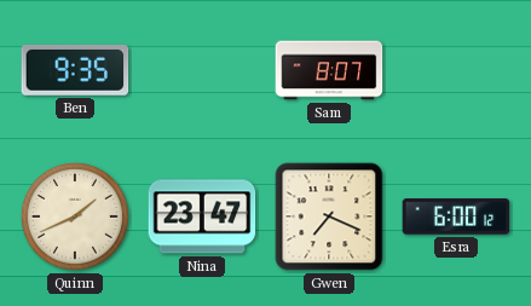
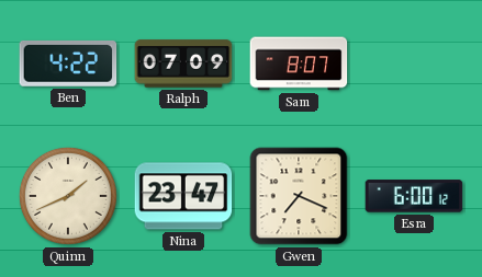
Ben: 9:35 -> 4:22 (68, 64)
Ralph: none -> 07:09 (183, 64)
